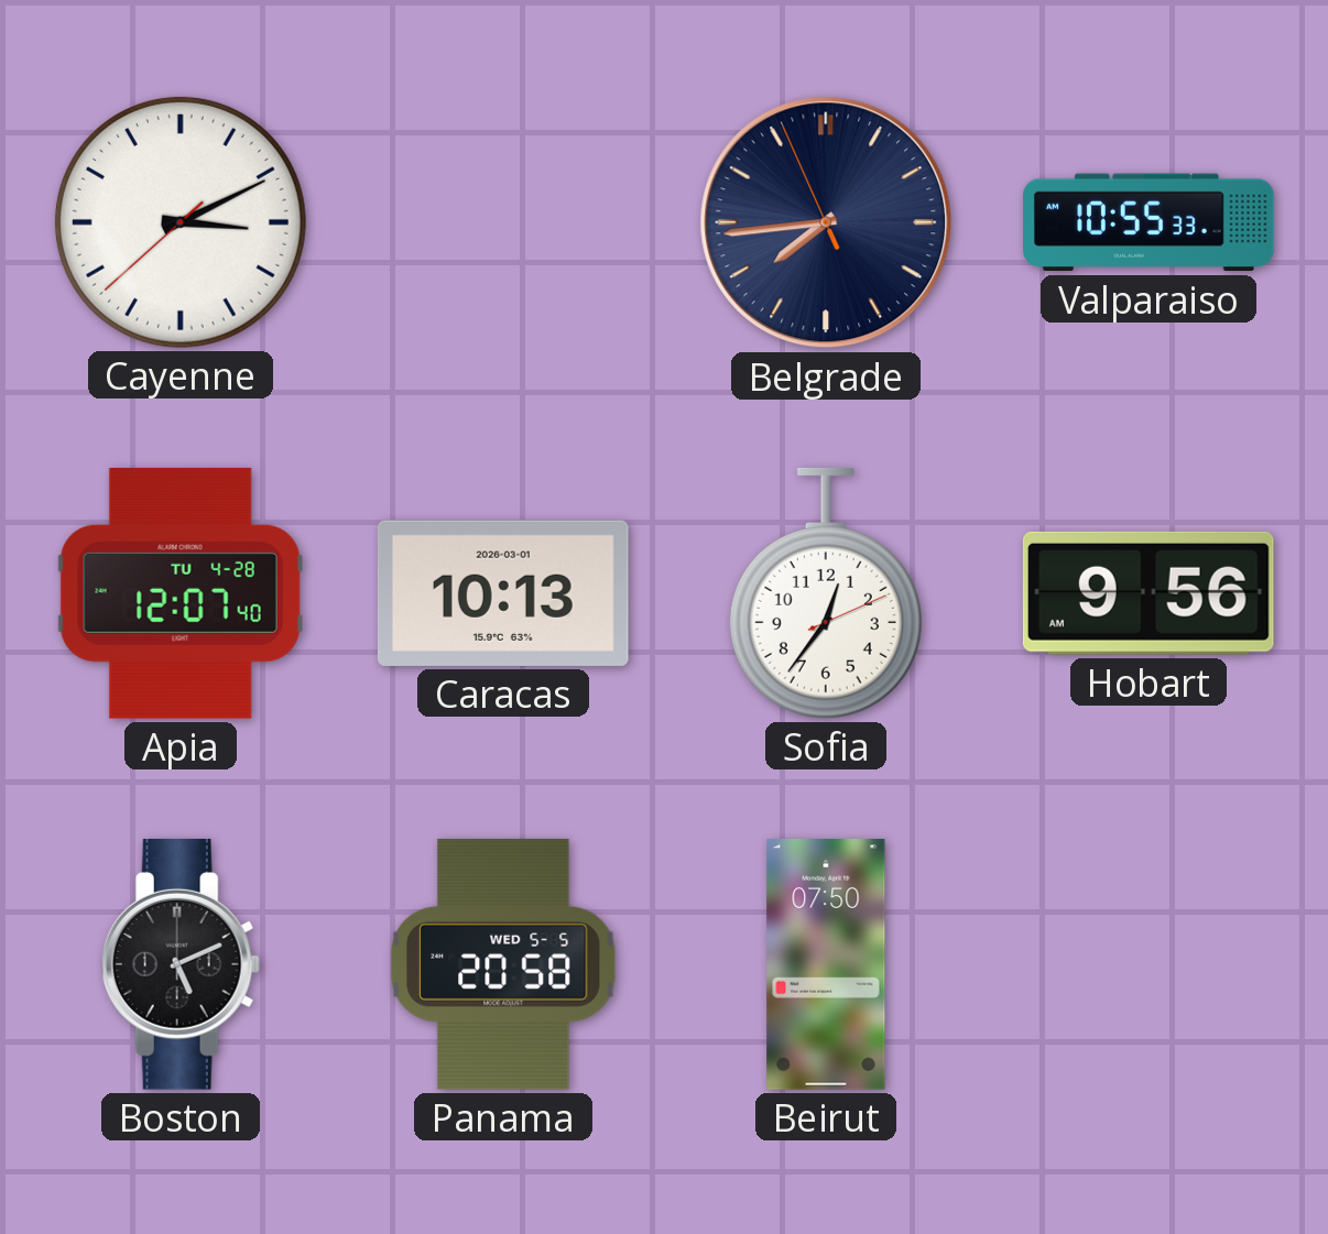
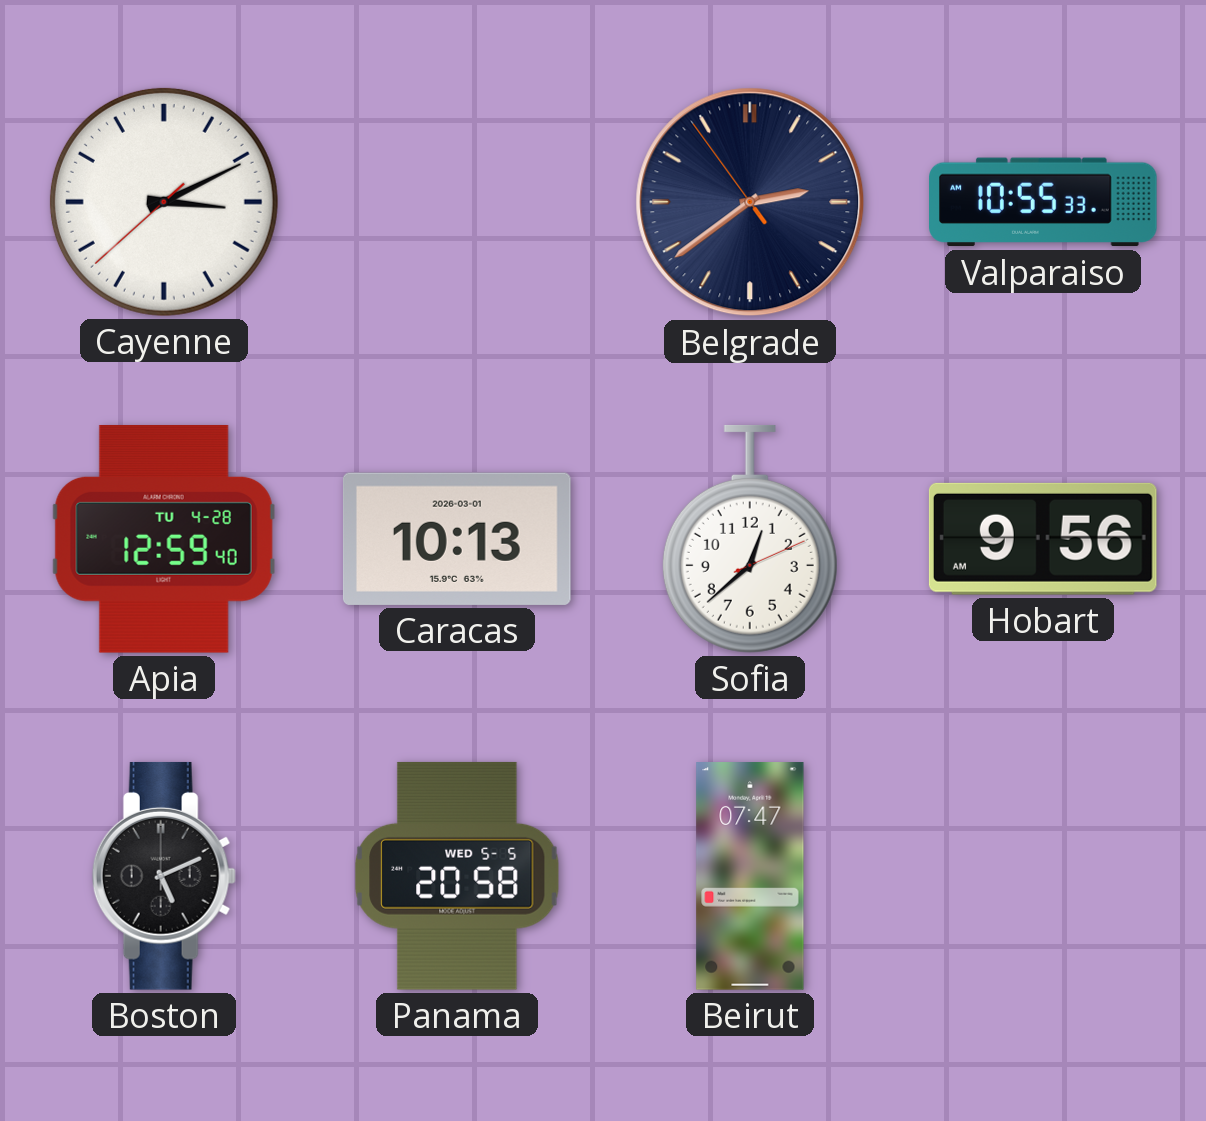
Belgrade: 7:43 -> 2:38 (750, 202)
Apia: 12:07 -> 12:59 (164, 539)
Sofia: 12:36 -> 12:38 (750, 539)
Beirut: 07:50 -> 07:47 (750, 876)
